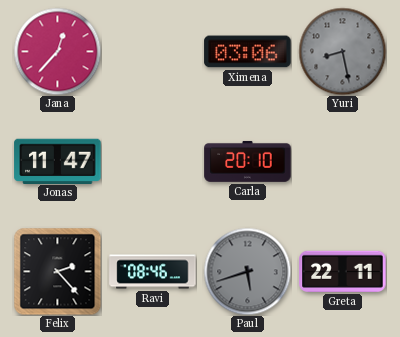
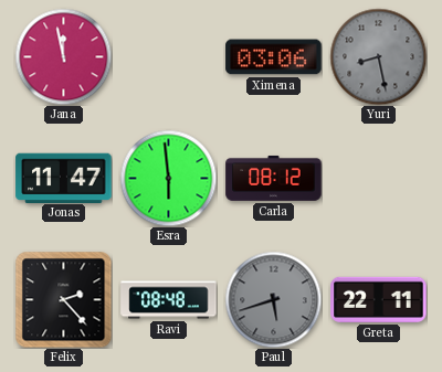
Jana: 12:37 -> 11:58 (63, 56)
Esra: none -> 5:59 (168, 178)
Carla: 20:10 -> 08:12 (274, 179)
Ravi: 08:46 -> 08:48 (169, 300)
